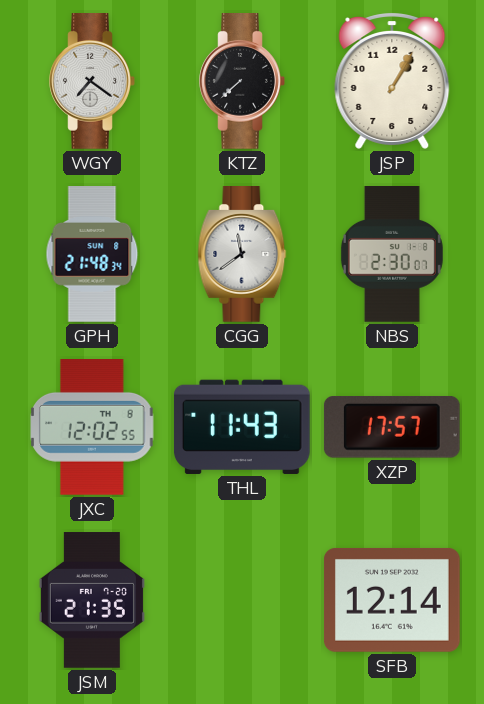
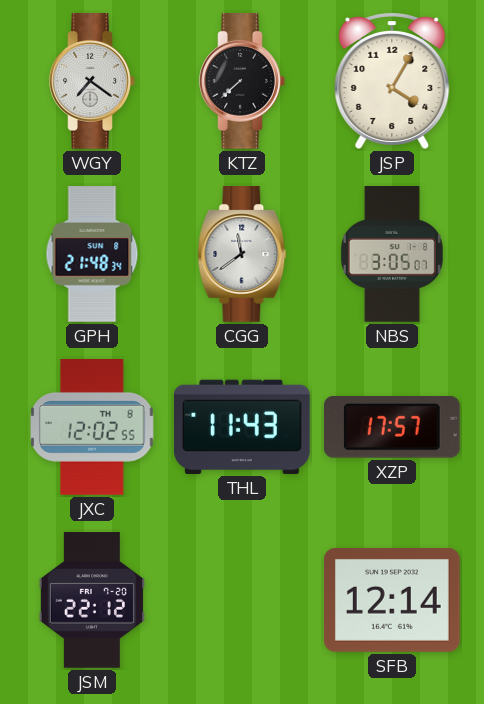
JSP: 1:05 -> 4:05 (392, 81)
NBS: 2:30 -> 3:05 (392, 255)
JSM: 21:35 -> 22:12 (92, 600)
